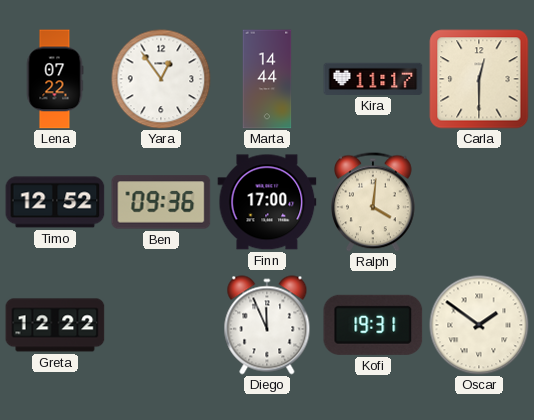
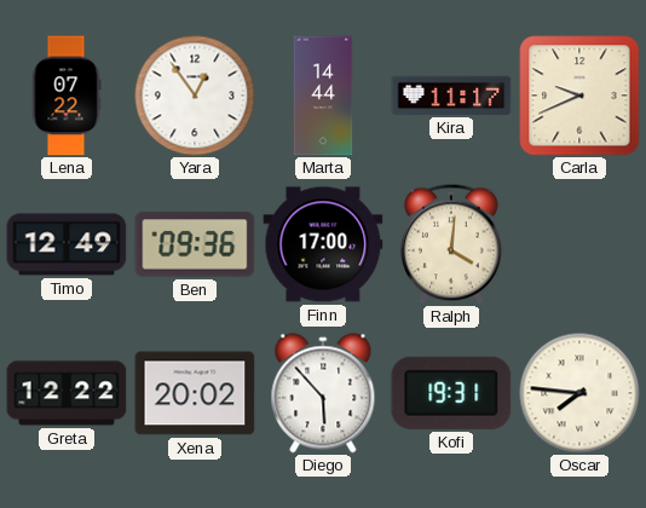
Carla: 12:30 -> 9:41 (579, 96)
Timo: 12:52 -> 12:49 (67, 244)
Xena: none -> 20:02 (195, 393)
Diego: 11:56 -> 5:53 (323, 393)
Oscar: 1:51 -> 7:46 (579, 393)
